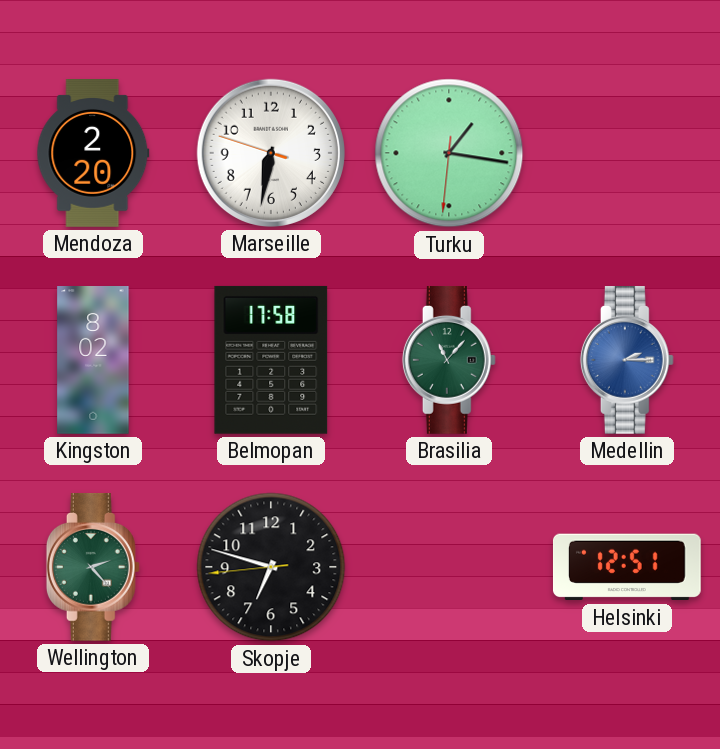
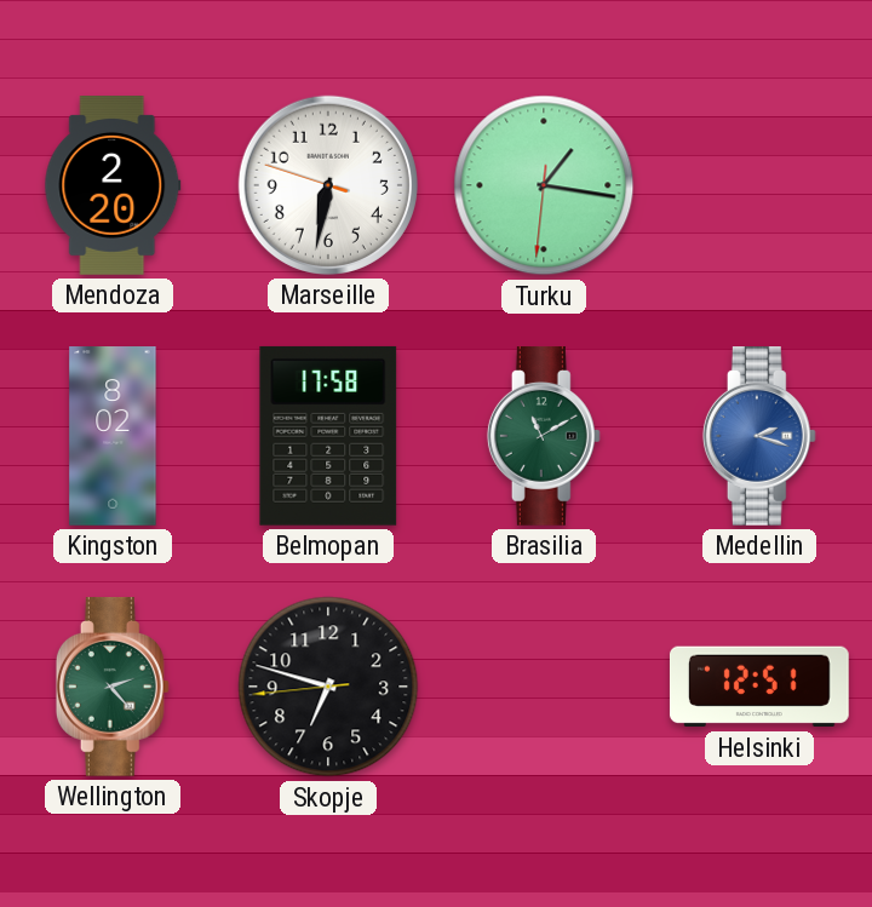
Brasilia: 11:07 -> 11:10 (544, 437)
Medellin: 2:15 -> 2:18 (759, 437)
